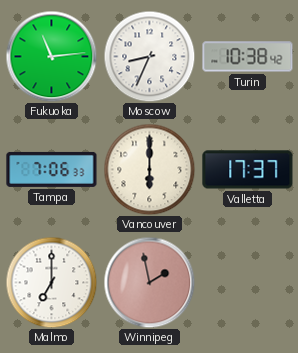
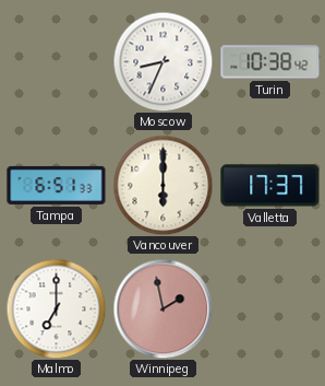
Fukuoka: 11:14 -> none (51, 56)
Tampa: 7:06 -> 6:51 (57, 185)
